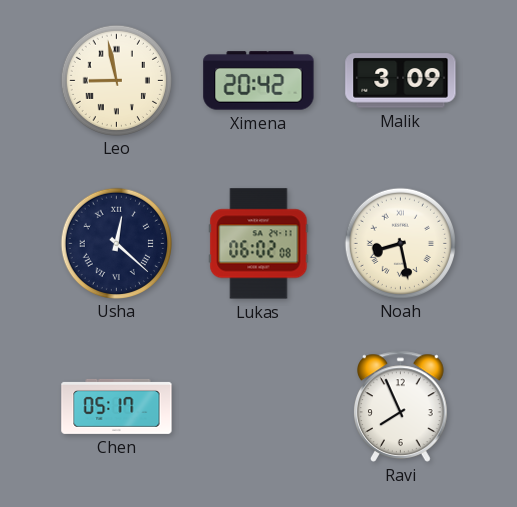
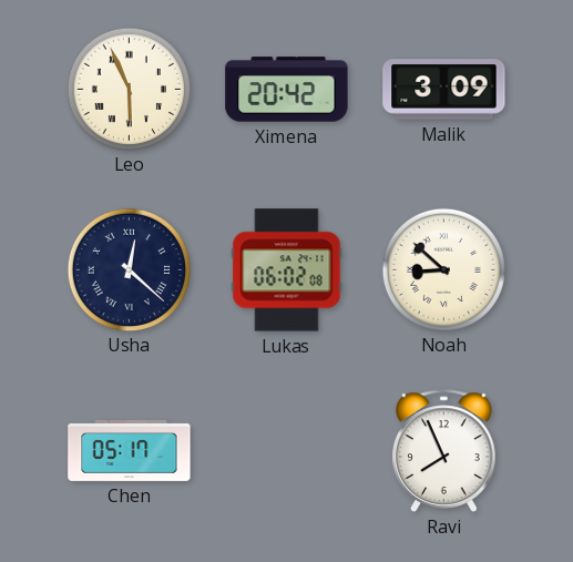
Leo: 8:58 -> 5:56 (129, 89)
Noah: 8:28 -> 8:52 (443, 269)
